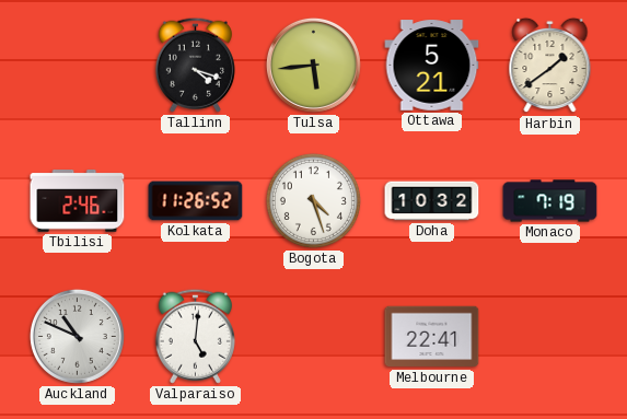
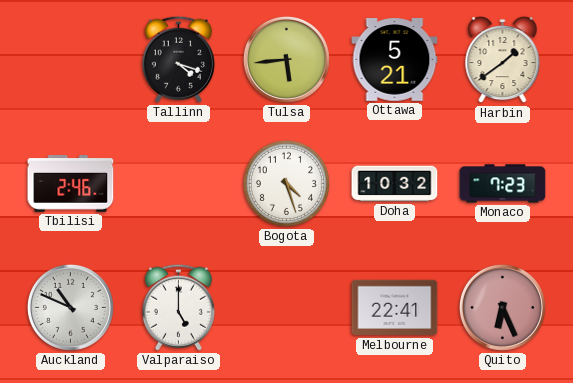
Kolkata: 11:26 -> none (196, 201)
Monaco: 7:19 -> 7:23 (503, 184)
Valparaiso: 5:01 -> 5:00 (178, 307)
Quito: none -> 6:26 (502, 307)
